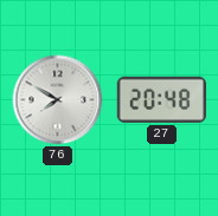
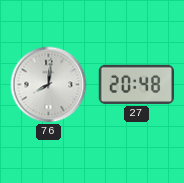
76: 7:50 -> 8:01 (49, 85)
